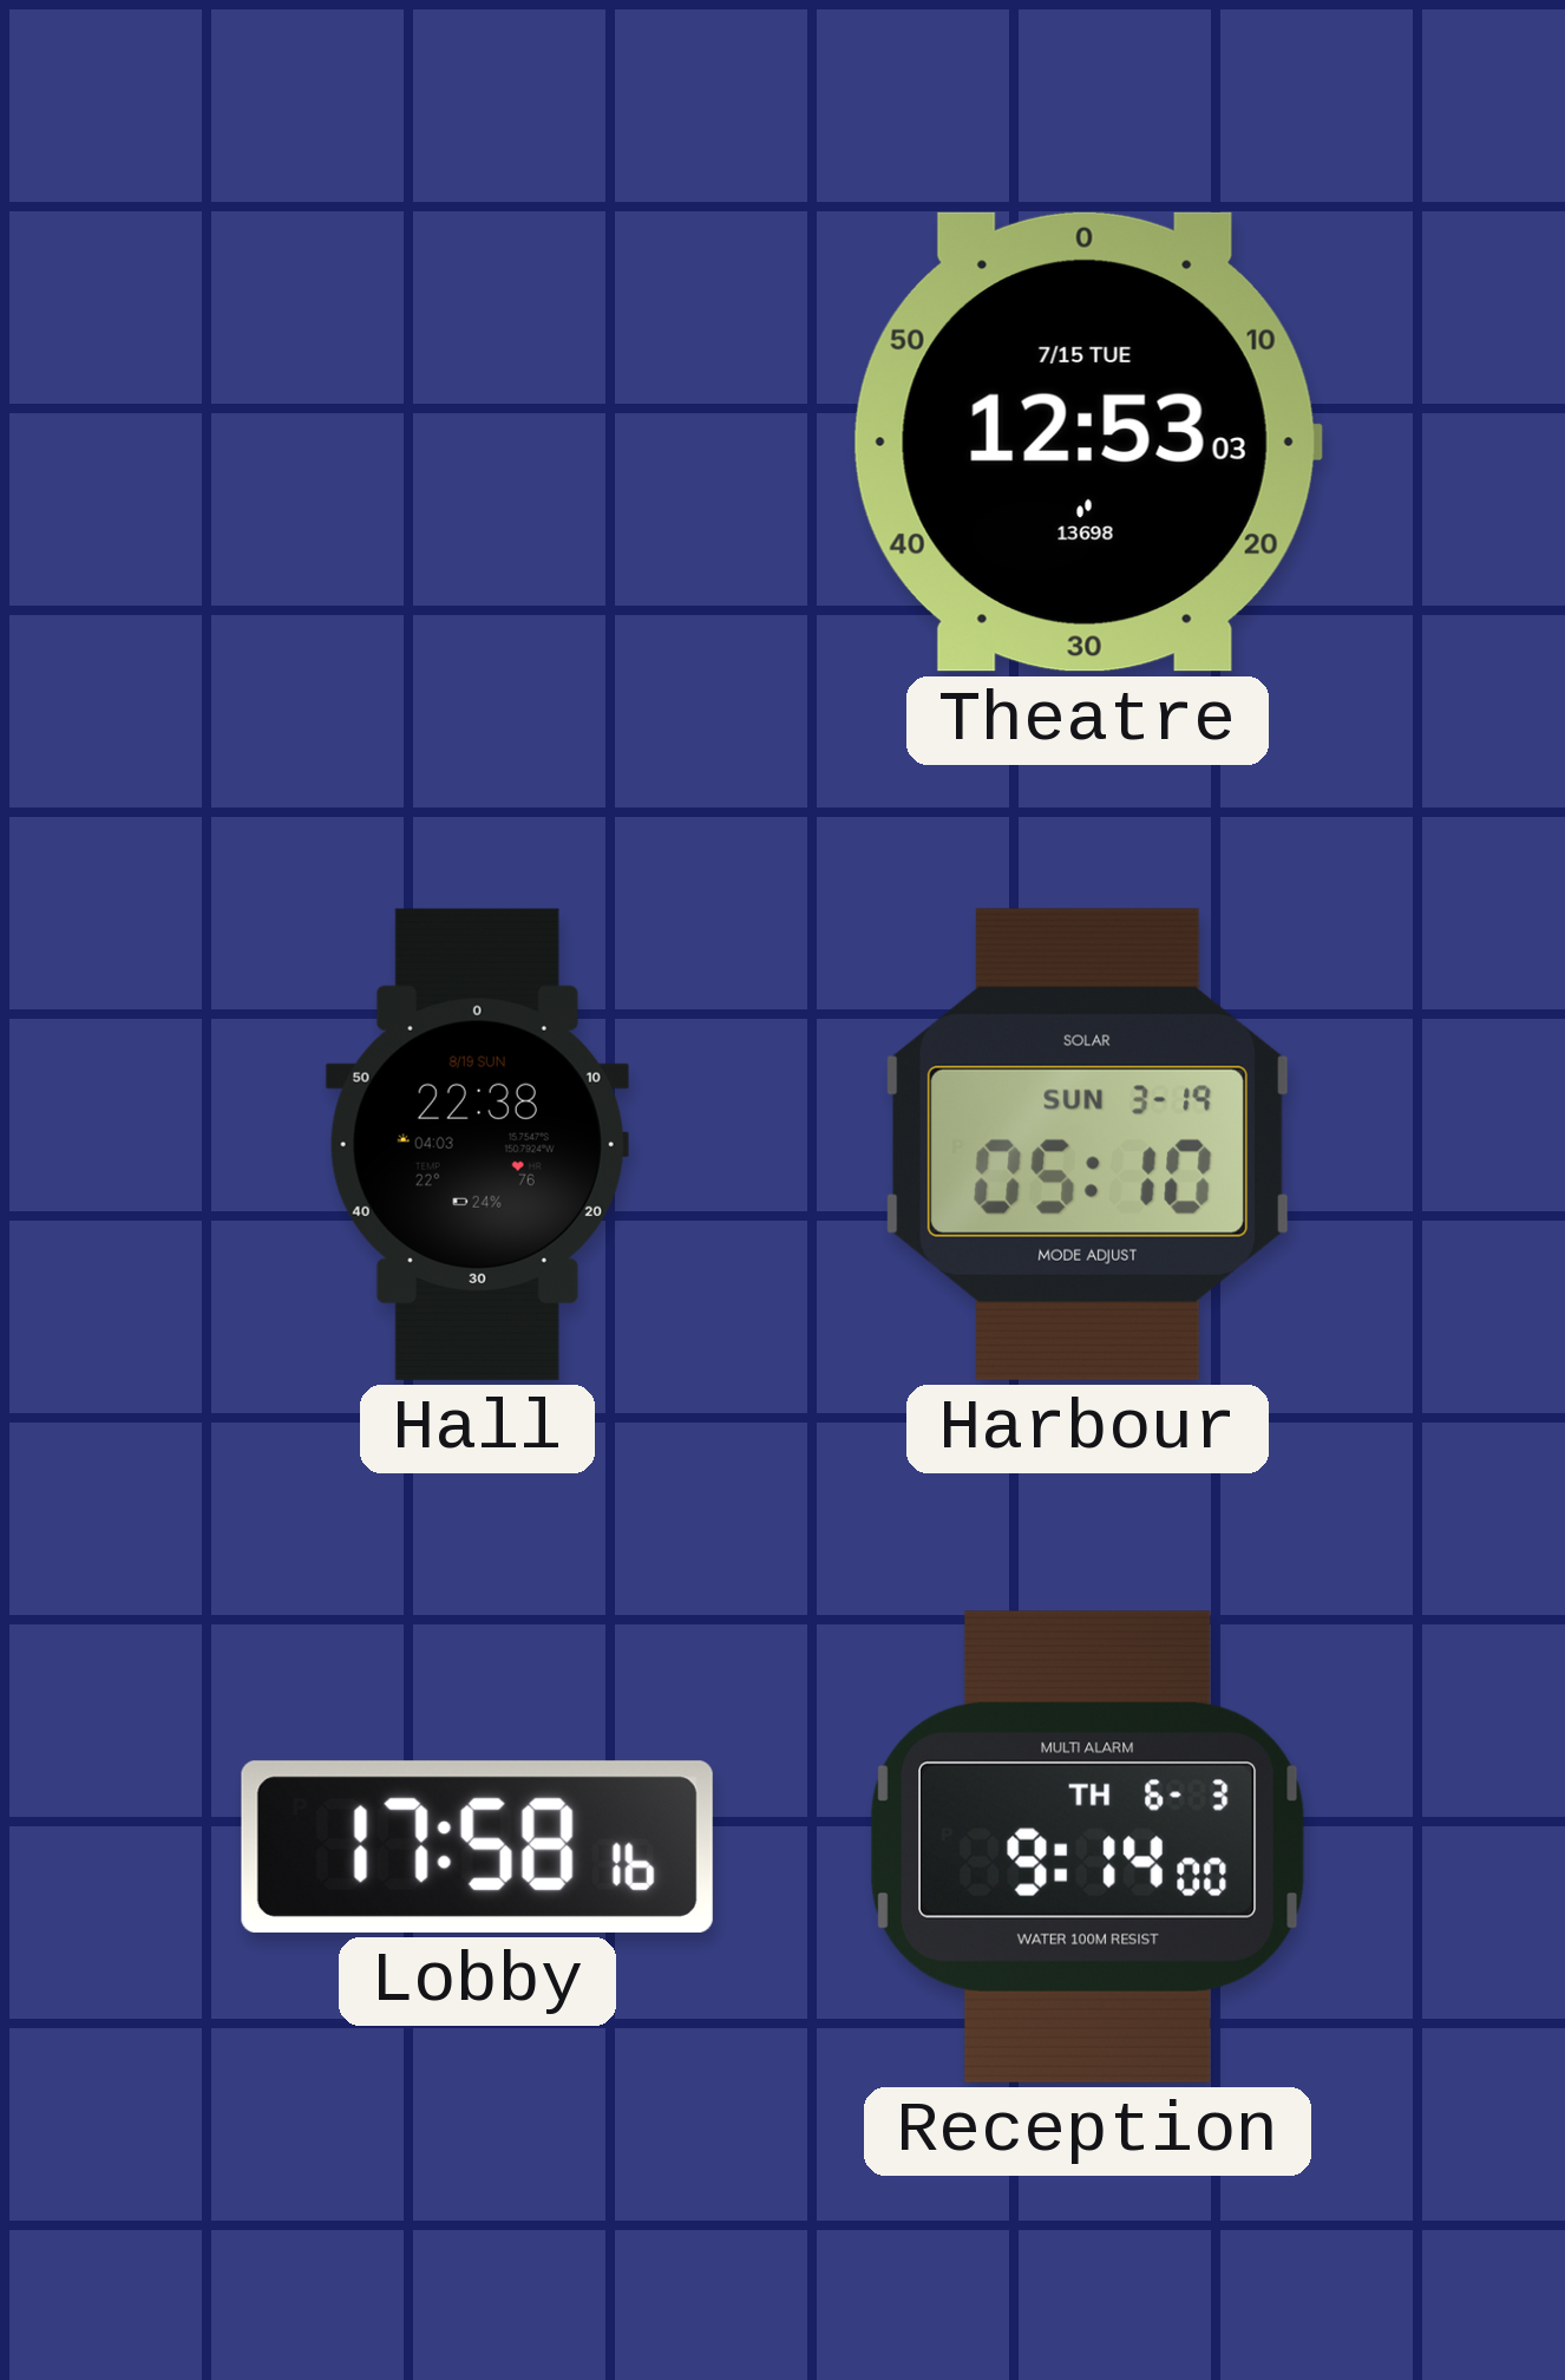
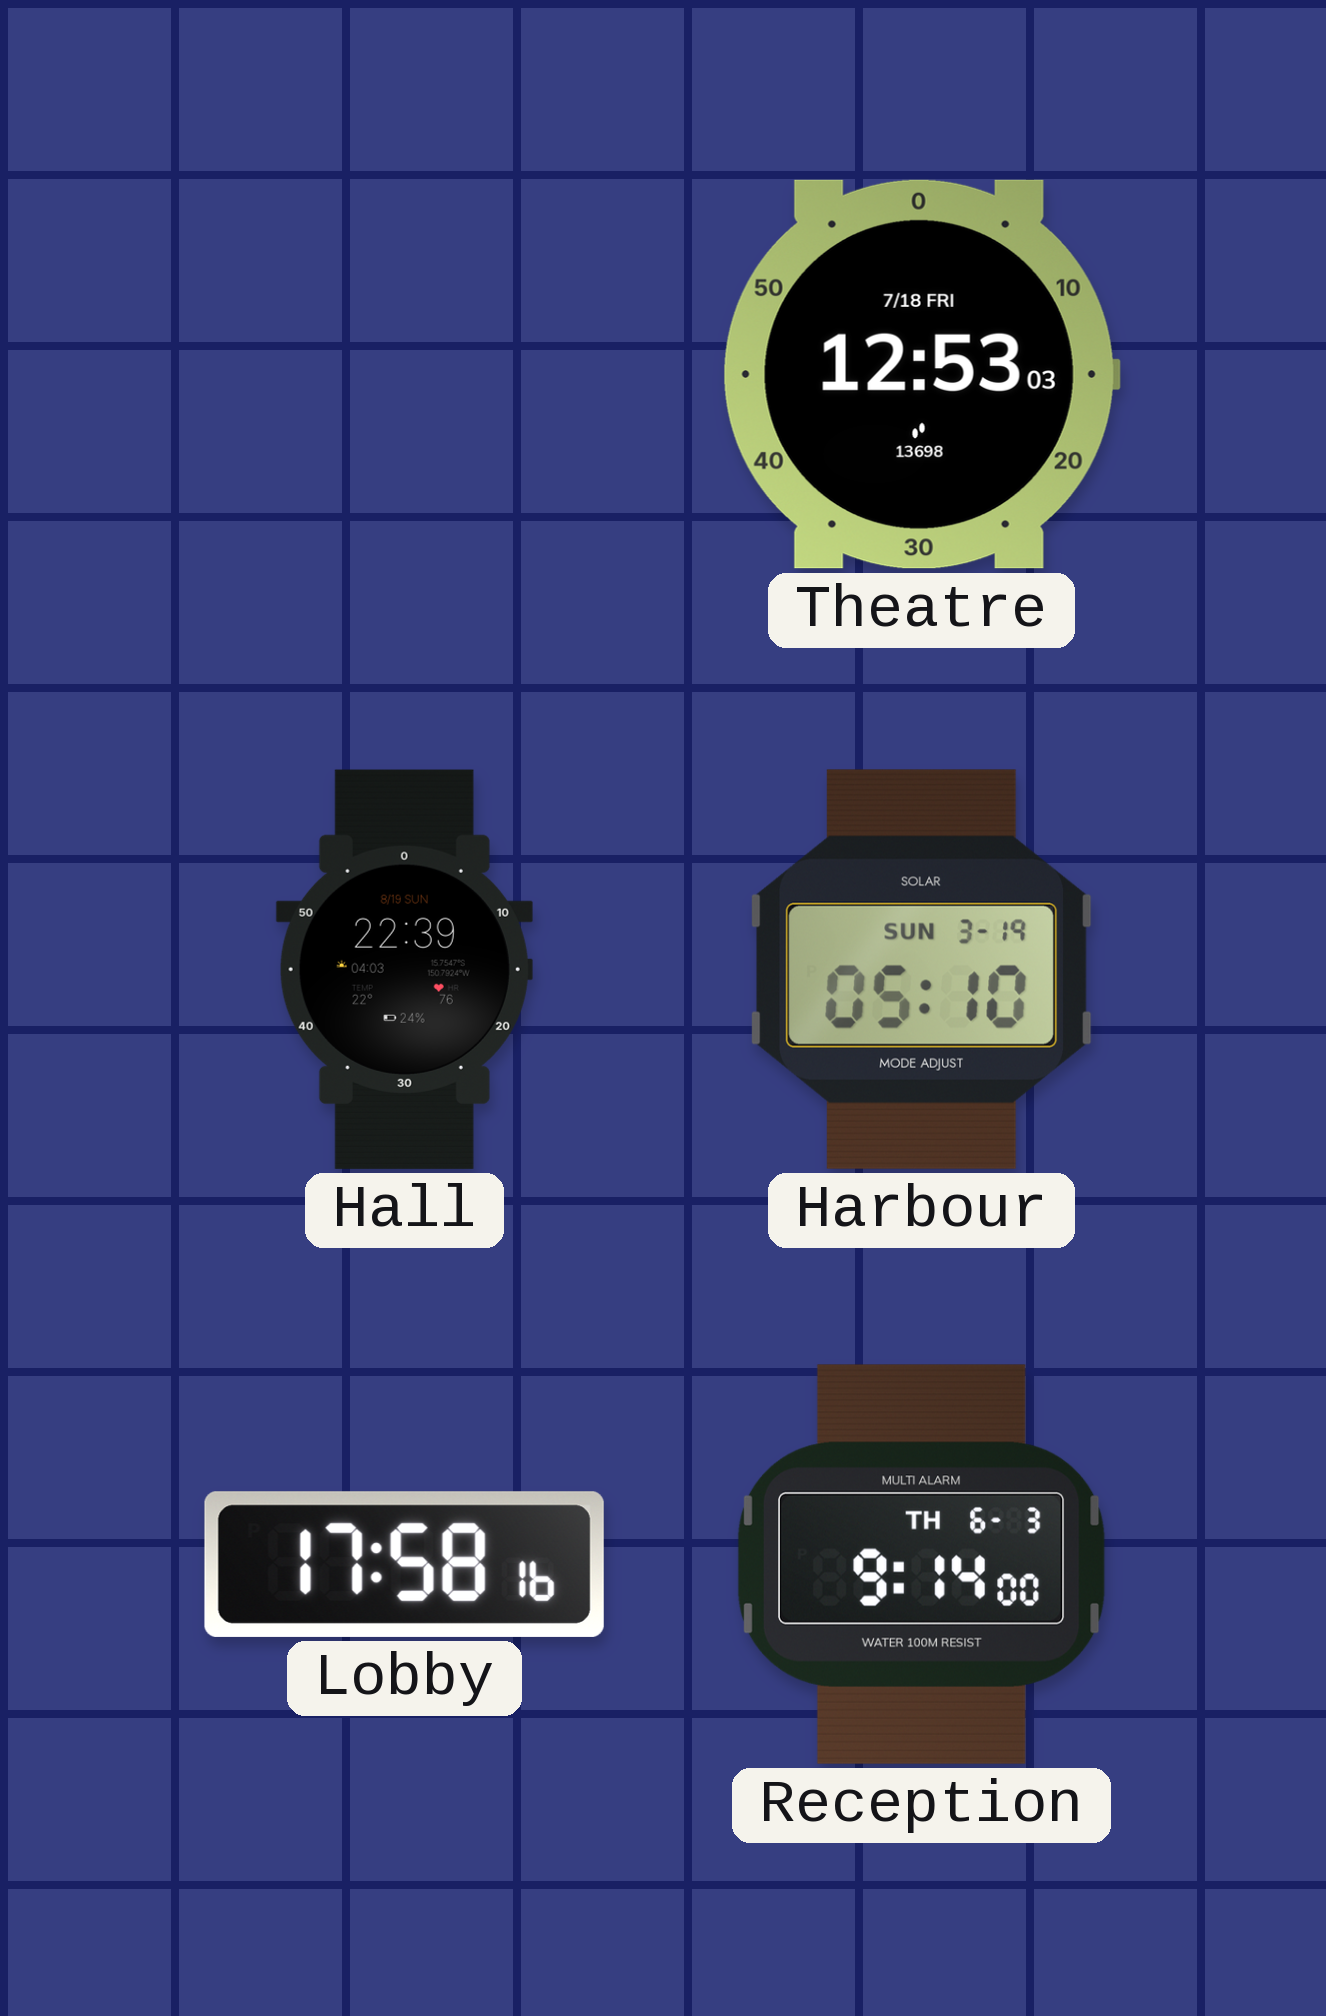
Theatre date: 7/15 TUE -> 7/18 FRI (921, 374)
Hall: 22:38 -> 22:39 (404, 969)
